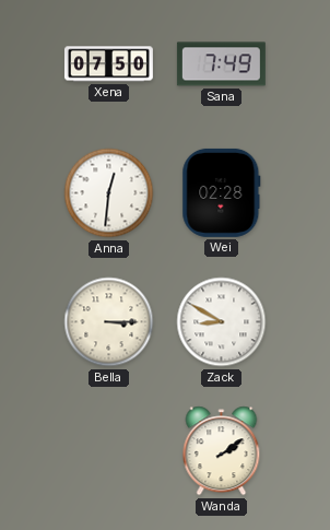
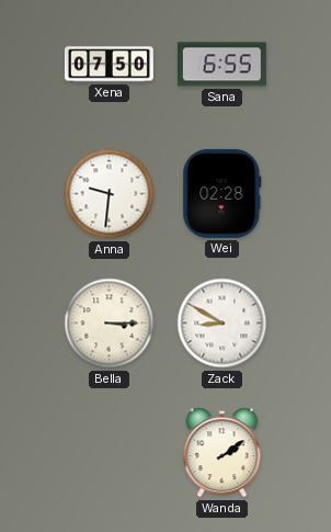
Sana: 7:49 -> 6:55 (221, 65)
Anna: 12:31 -> 9:31 (110, 194)
